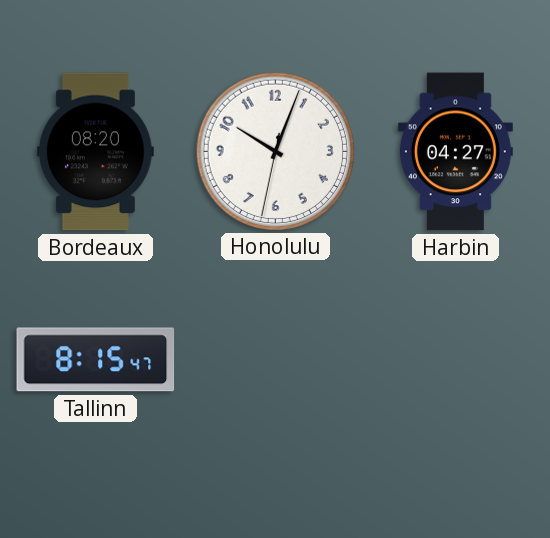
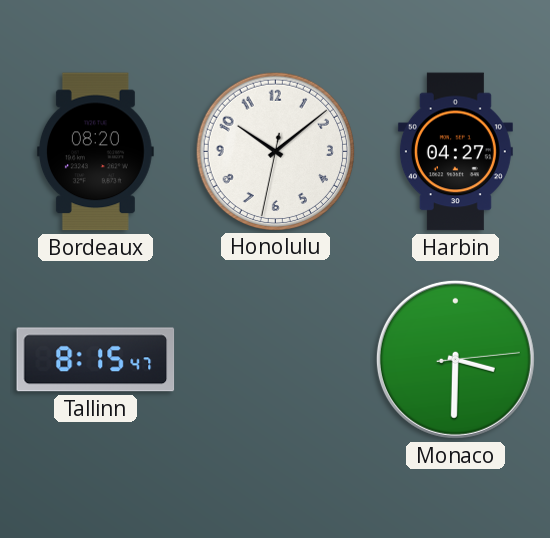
Honolulu: 10:03 -> 10:08 (275, 151)
Monaco: none -> 3:30 (455, 359)
